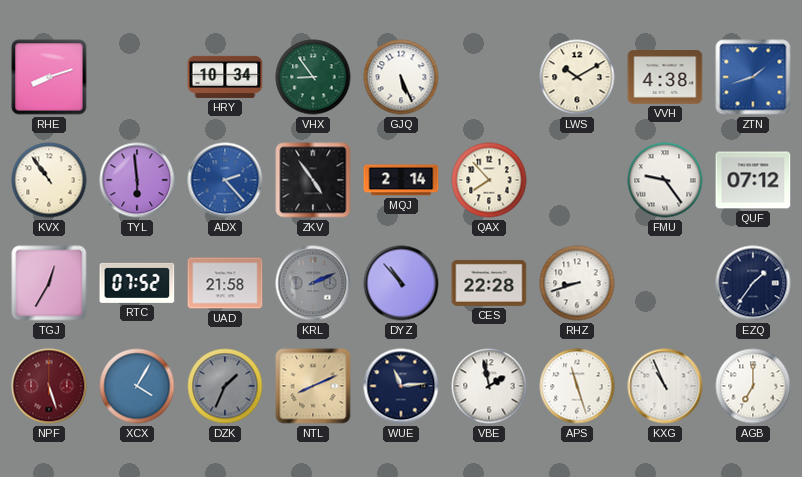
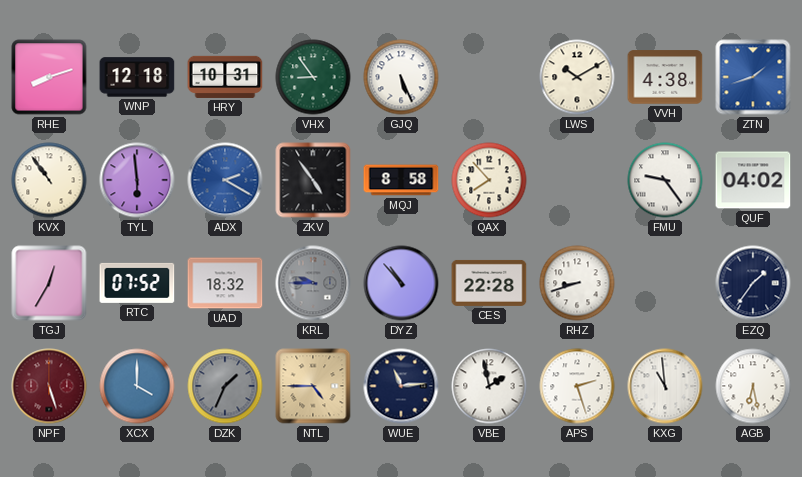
WNP: none -> 12:18 (137, 77)
HRY: 10:34 -> 10:31 (225, 77)
ADX: 2:23 -> 2:20 (225, 180)
MQJ: 2:14 -> 8:58 (401, 180)
QUF: 07:12 -> 04:02 (753, 180)
UAD: 21:58 -> 18:32 (225, 283)
KRL: 2:11 -> 9:45 (313, 283)
XCX: 4:05 -> 4:00 (137, 386)
NTL: 8:11 -> 4:45 (313, 386)
APS: 11:27 -> 2:27 (577, 386)
KXG: 10:56 -> 10:59 (665, 386)
AGB: 7:00 -> 6:28 (753, 386)
